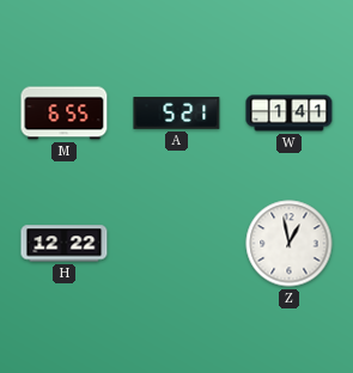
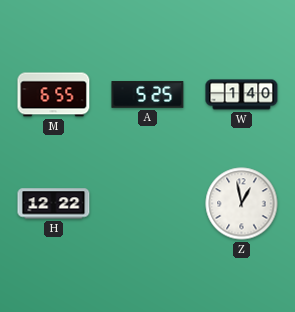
A: 5:21 -> 5:25 (148, 95)
W: 1:41 -> 1:40 (242, 95)
